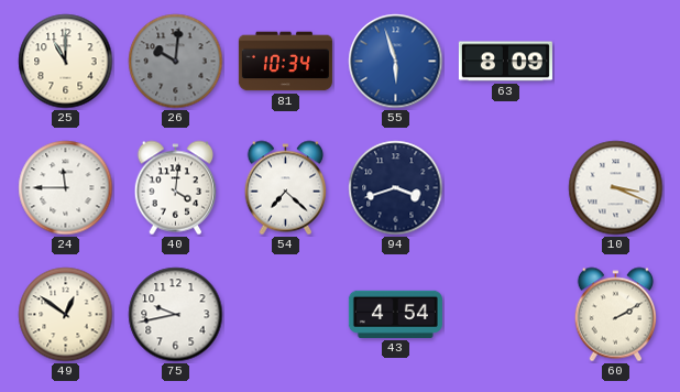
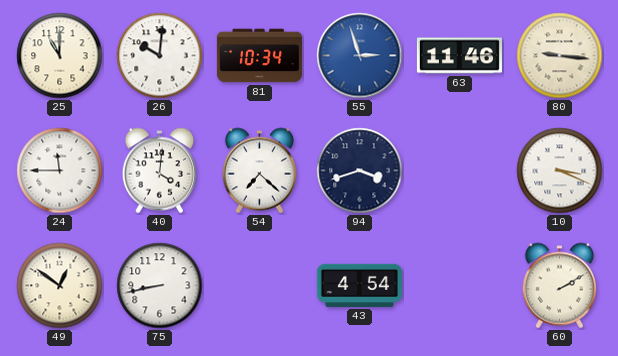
26 dial: grey -> white (160, 56)
55: 5:57 -> 2:57 (360, 56)
63: 8:09 -> 11:46 (459, 56)
80: none -> 9:16 (560, 56)
75: 9:43 -> 8:43 (160, 286)
